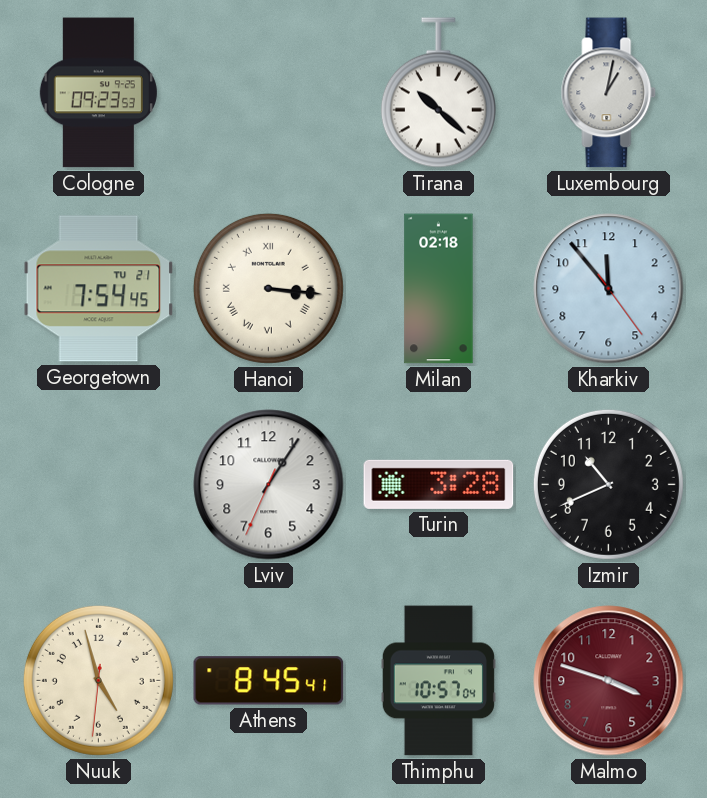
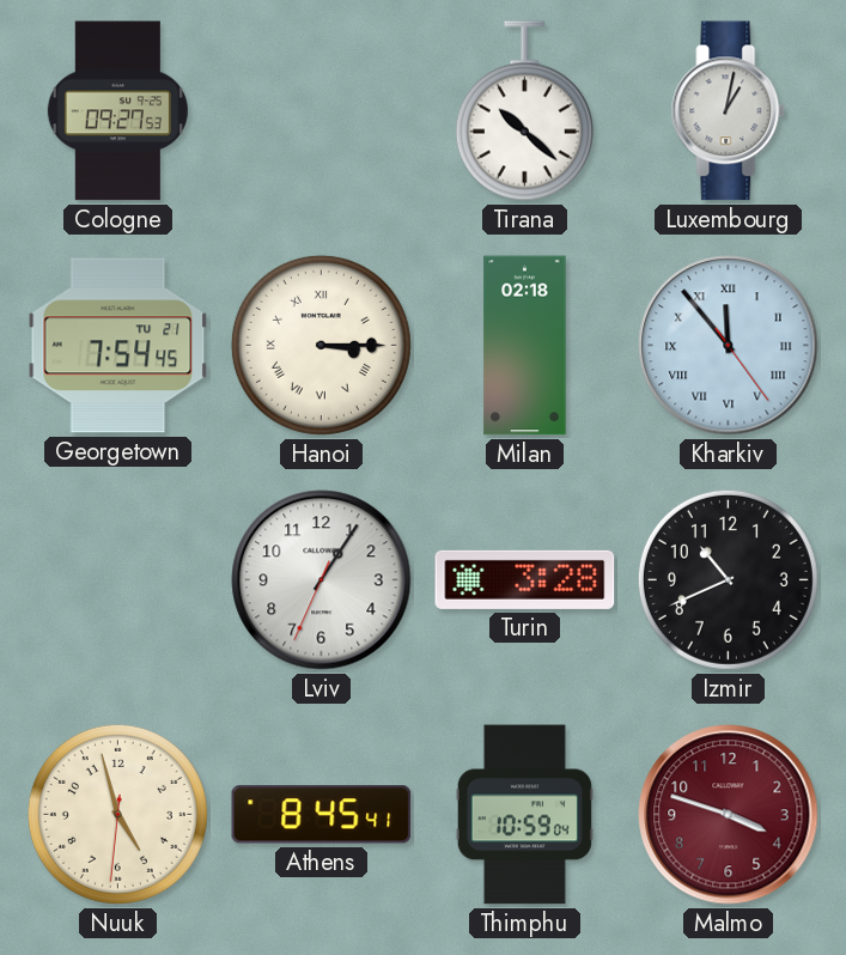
Cologne: 09:23 -> 09:27 (117, 111)
Hanoi: 3:16 -> 3:15 (321, 345)
Kharkiv numerals: Arabic -> Roman (729, 346)
Thimphu: 10:57 -> 10:59 (524, 815)
